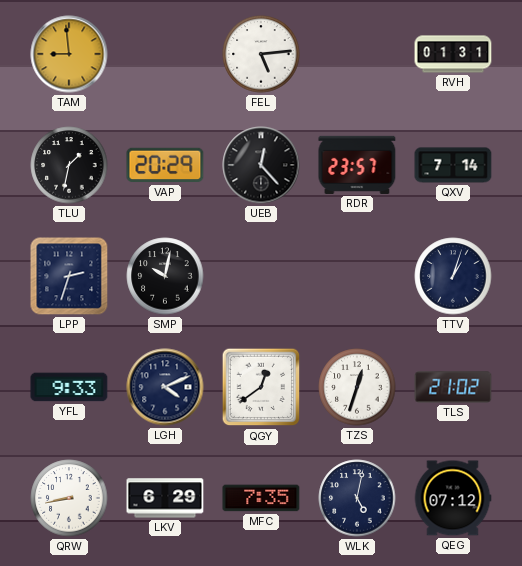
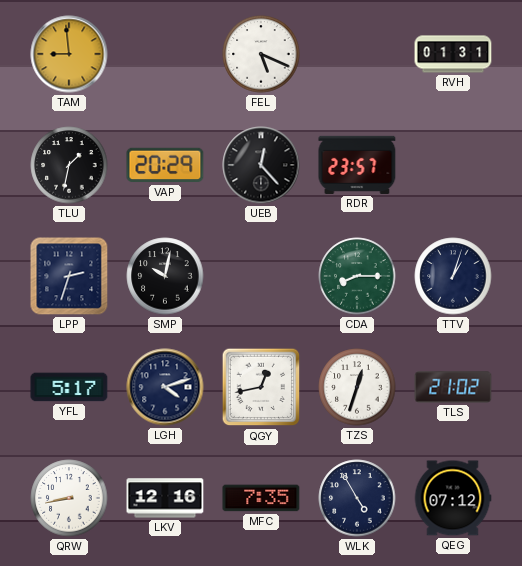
FEL: 5:14 -> 5:19 (261, 54)
QXV: 7:14 -> none (453, 165)
CDA: none -> 8:15 (357, 276)
YFL: 9:33 -> 5:17 (69, 387)
LGH: 4:11 -> 4:12 (165, 387)
QGY: 12:39 -> 12:43 (261, 387)
LKV: 6:29 -> 12:16 (165, 498)
WLK: 5:02 -> 4:55 (357, 498)
